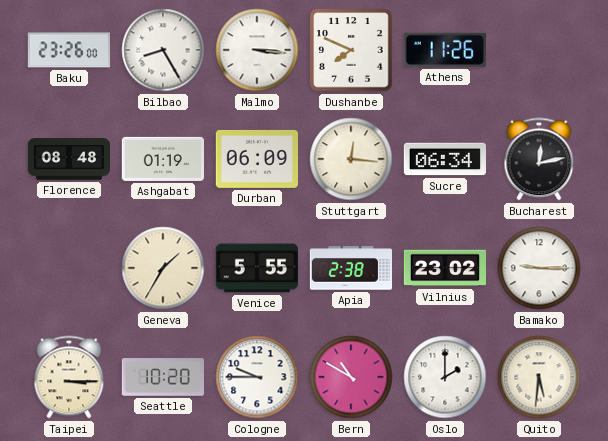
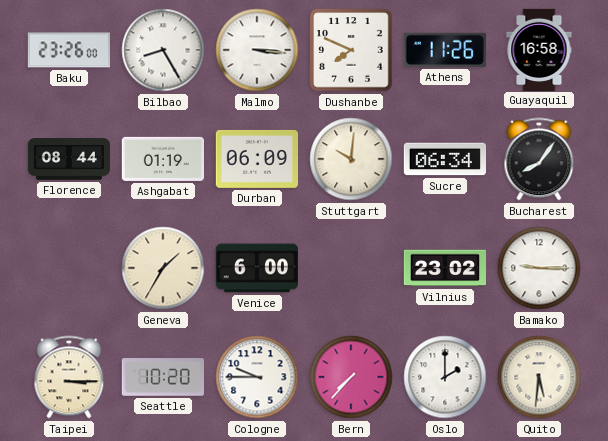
Guayaquil: none -> 16:58 (539, 49)
Florence: 08:48 -> 08:44 (68, 159)
Stuttgart: 12:16 -> 10:01 (351, 159)
Bucharest: 12:13 -> 8:06 (539, 159)
Venice: 5:55 -> 6:00 (256, 268)
Apia: 2:38 -> none (351, 268)
Bern: 10:50 -> 7:37 (351, 377)
